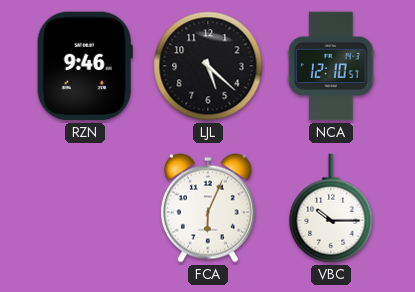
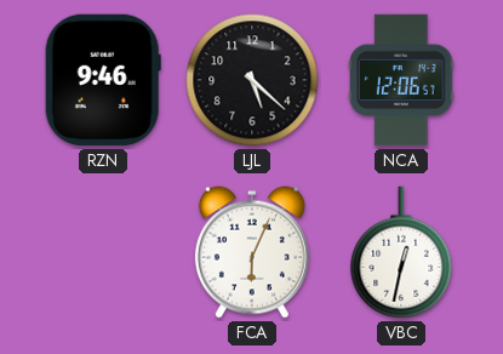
NCA: 12:10 -> 12:06 (401, 80)
VBC: 10:15 -> 12:32 (401, 252)
